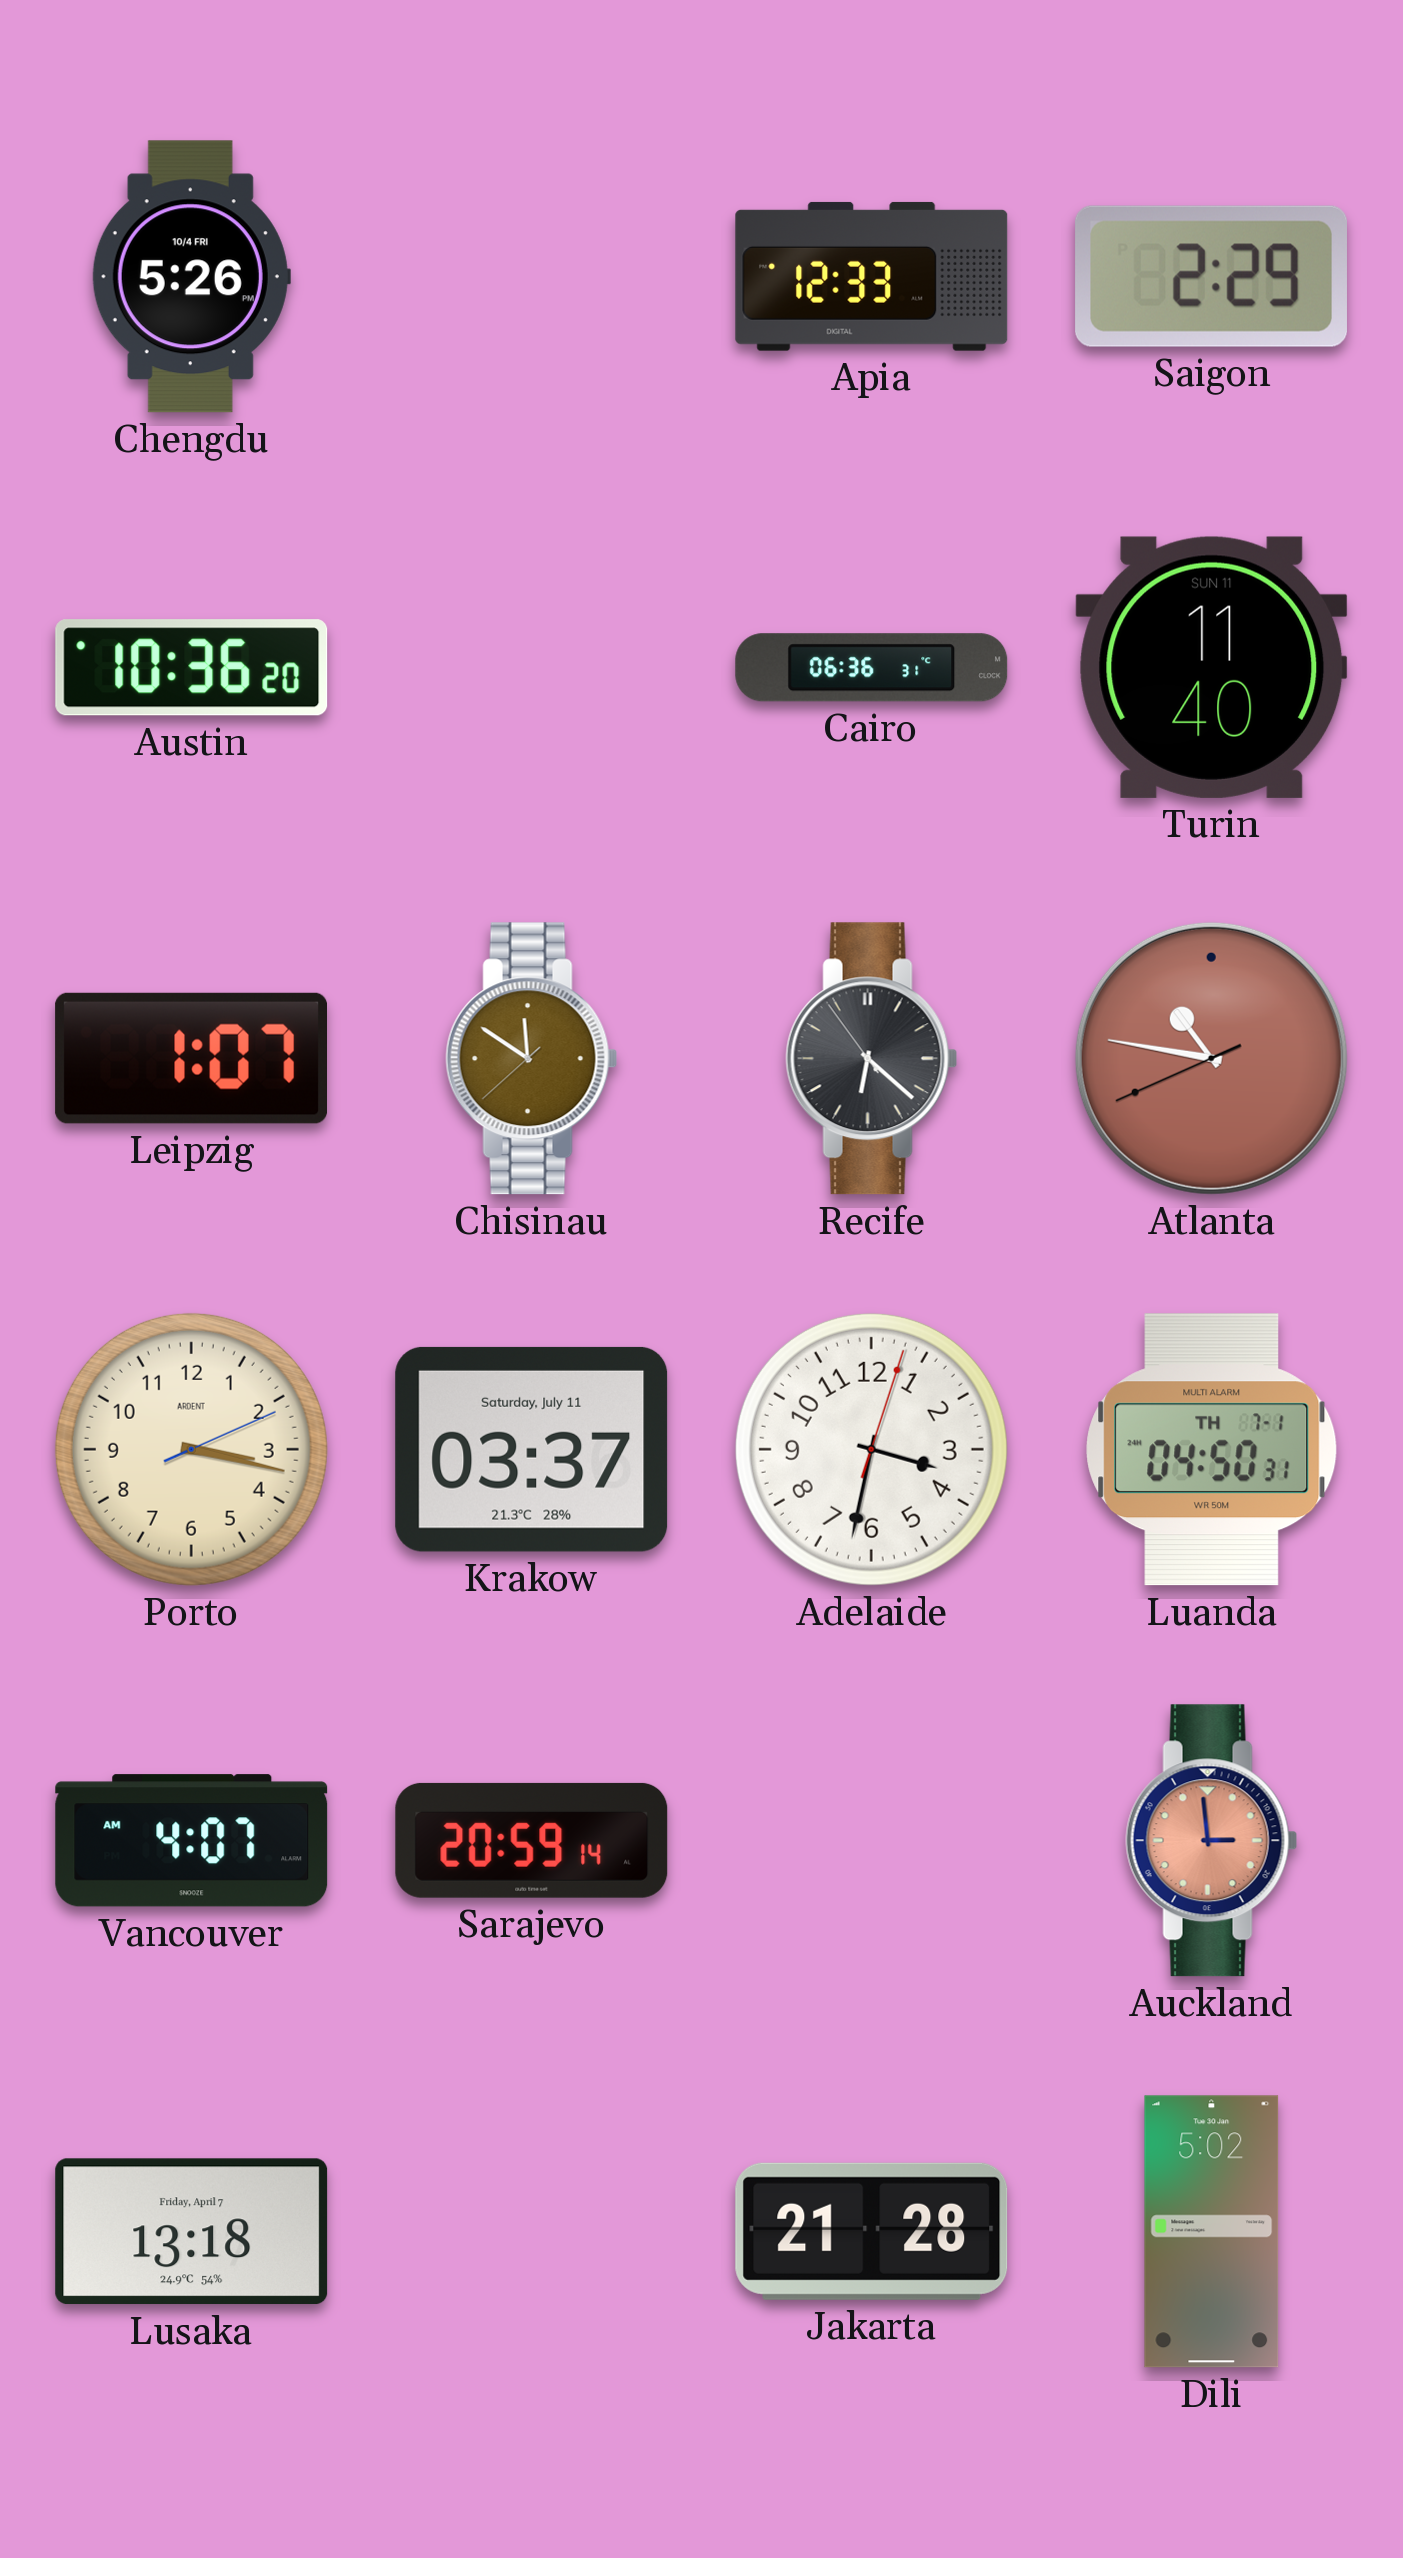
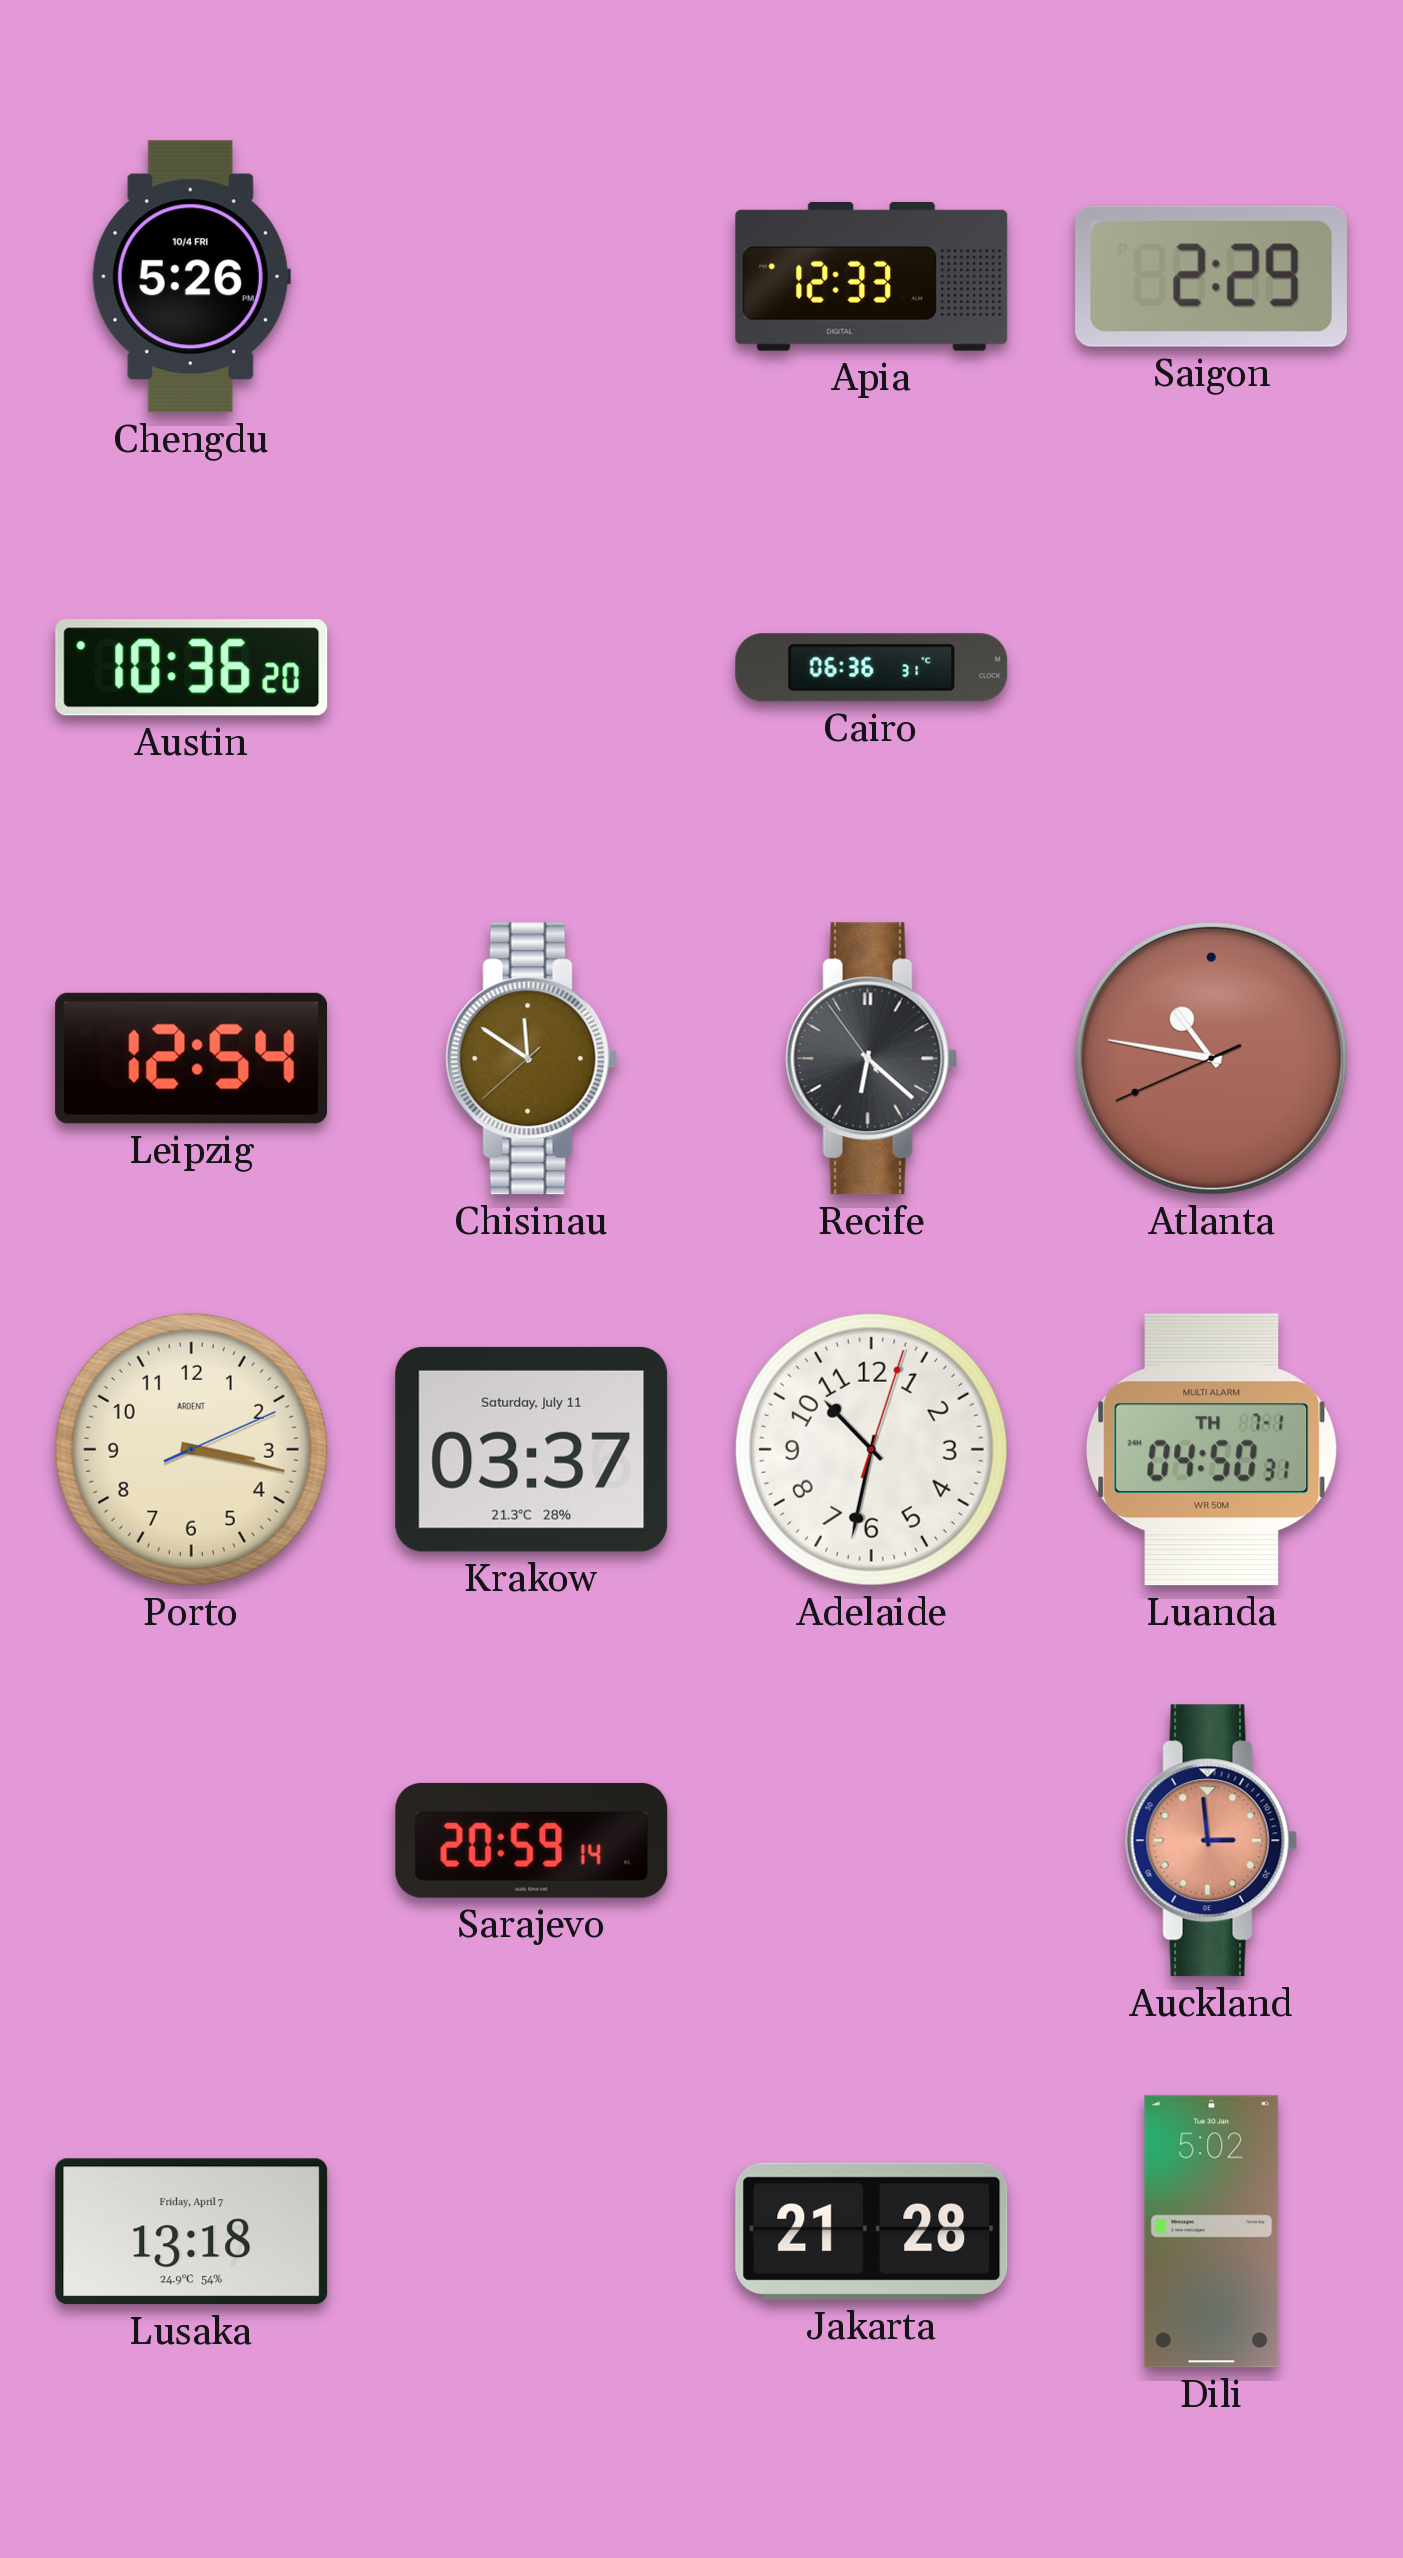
Turin: 11:40 -> none (1212, 667)
Leipzig: 1:07 -> 12:54 (191, 1058)
Adelaide: 3:32 -> 10:32 (871, 1449)
Vancouver: 4:07 -> none (192, 1841)
